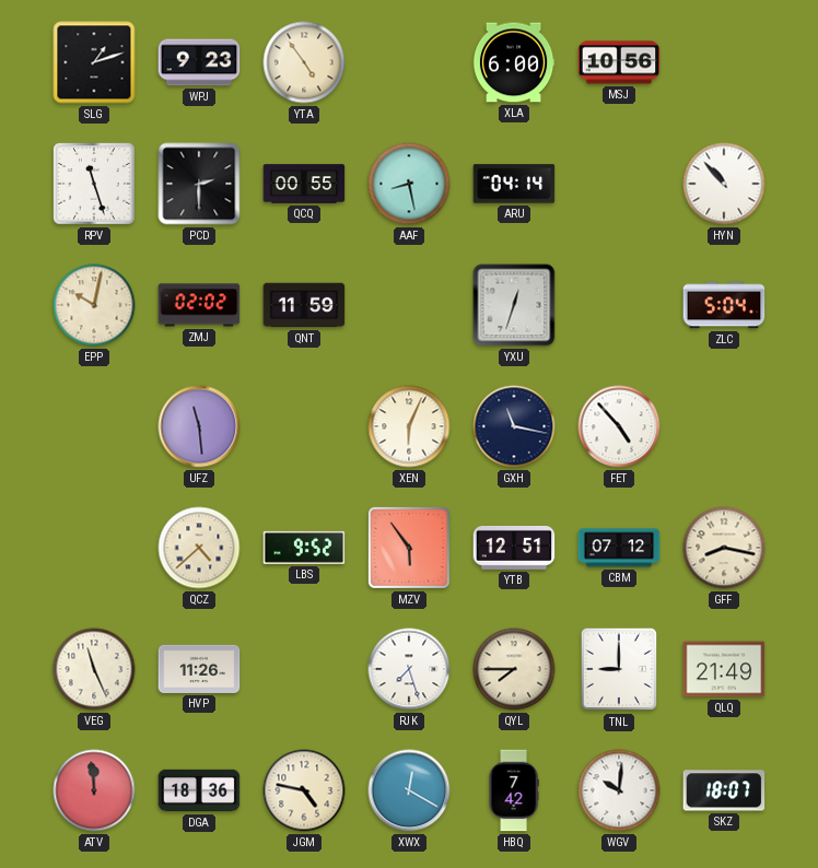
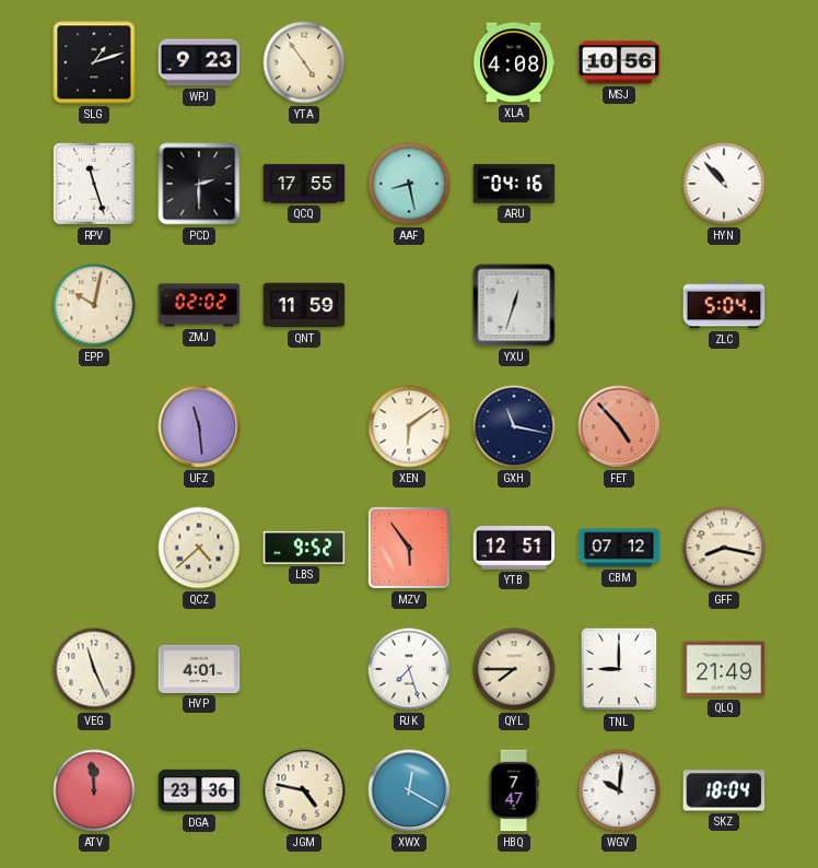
XLA: 6:00 -> 4:08 (514, 62)
QCQ: 00:55 -> 17:55 (304, 184)
ARU: 04:14 -> 04:16 (514, 184)
XEN: 6:04 -> 6:09 (409, 426)
FET dial: white -> salmon (619, 426)
HVP: 11:26 -> 4:01 (199, 669)
DGA: 18:36 -> 23:36 (199, 790)
HBQ: 7:42 -> 7:47 (514, 790)
SKZ: 18:07 -> 18:04 (724, 790)
